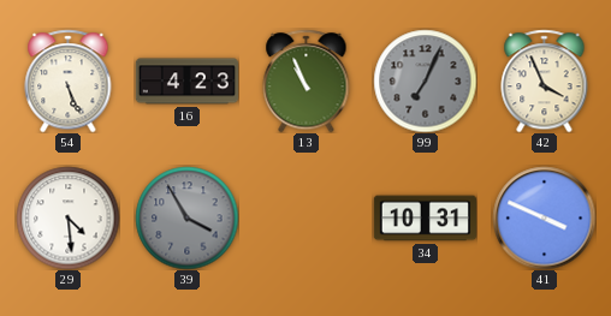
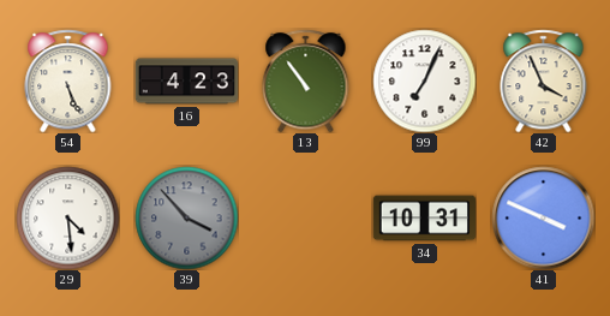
13: 10:56 -> 10:54 (306, 81)
99 dial: grey -> white (424, 81)
39: 3:55 -> 3:53 (186, 217)
